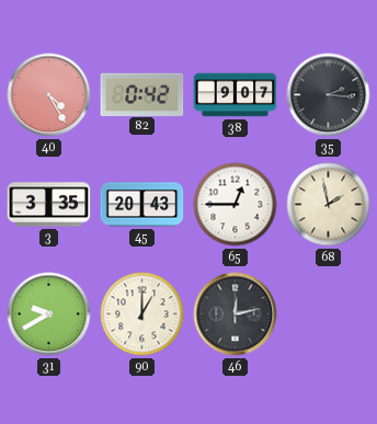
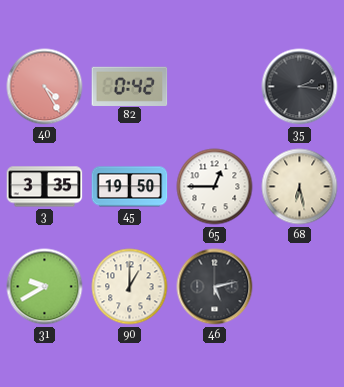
38: 9:07 -> none (236, 95)
45: 20:43 -> 19:50 (130, 187)
68: 1:58 -> 6:28 (300, 187)
46: 12:13 -> 5:13 (215, 287)
